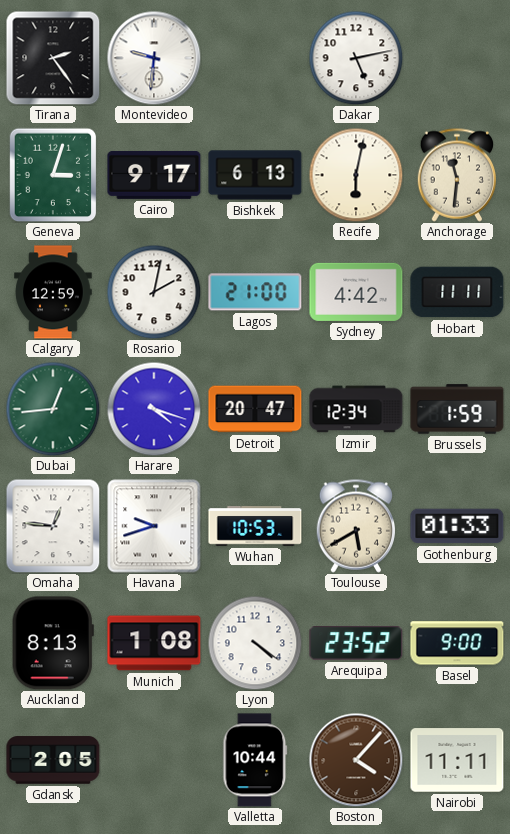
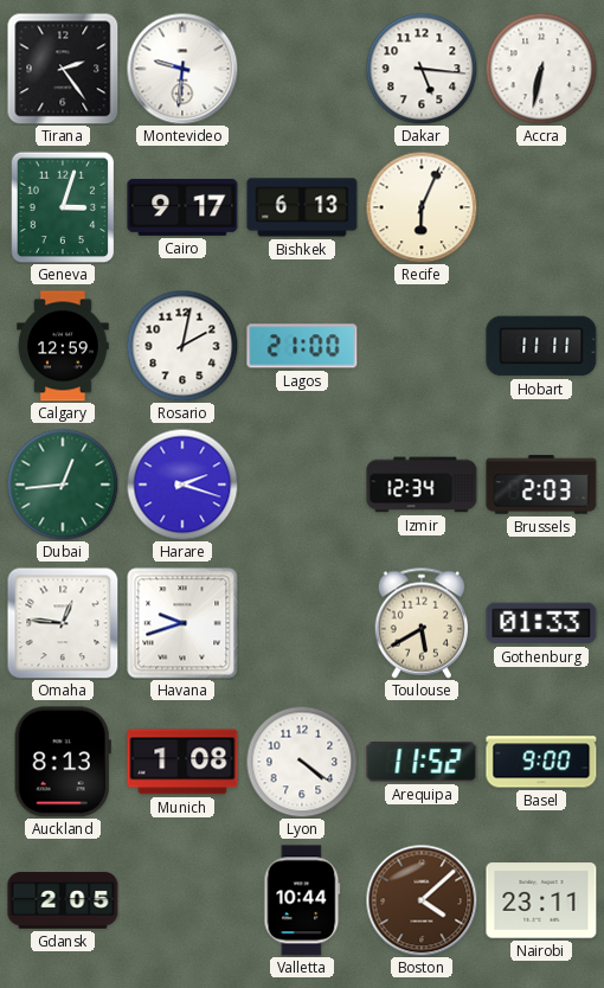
Dakar: 5:13 -> 5:16 (422, 69)
Accra: none -> 6:32 (541, 69)
Recife: 6:02 -> 6:04 (422, 207)
Anchorage: 11:31 -> none (456, 175)
Sydney: 4:42 -> none (356, 292)
Harare: 4:18 -> 2:18 (182, 485)
Detroit: 20:47 -> none (255, 409)
Brussels: 1:59 -> 2:03 (541, 485)
Wuhan: 10:53 -> none (255, 526)
Arequipa: 23:52 -> 11:52 (422, 762)
Boston: 4:07 -> 4:08 (422, 900)
Nairobi: 11:11 -> 23:11 (541, 900)
